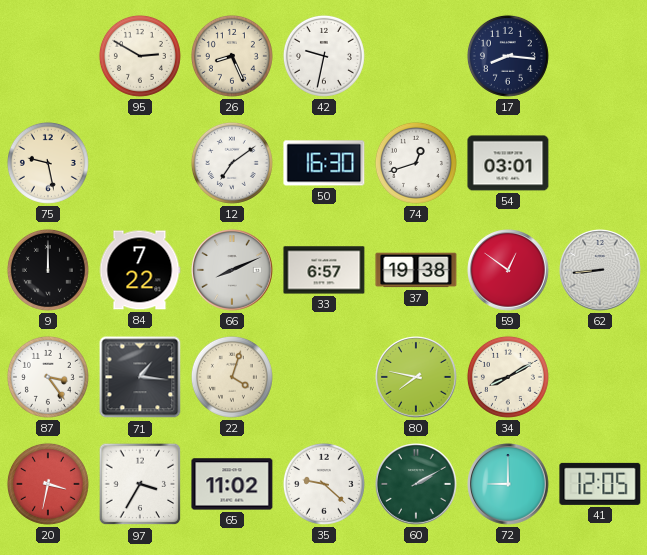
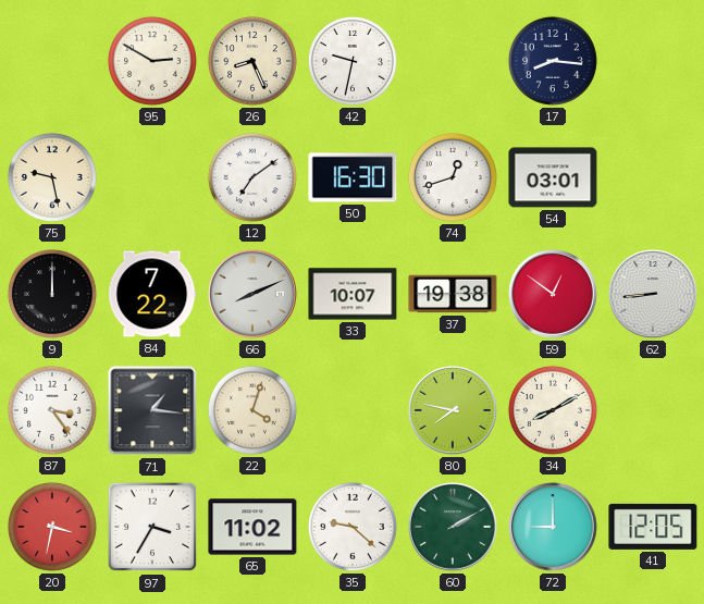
33: 6:57 -> 10:07 (353, 294)
